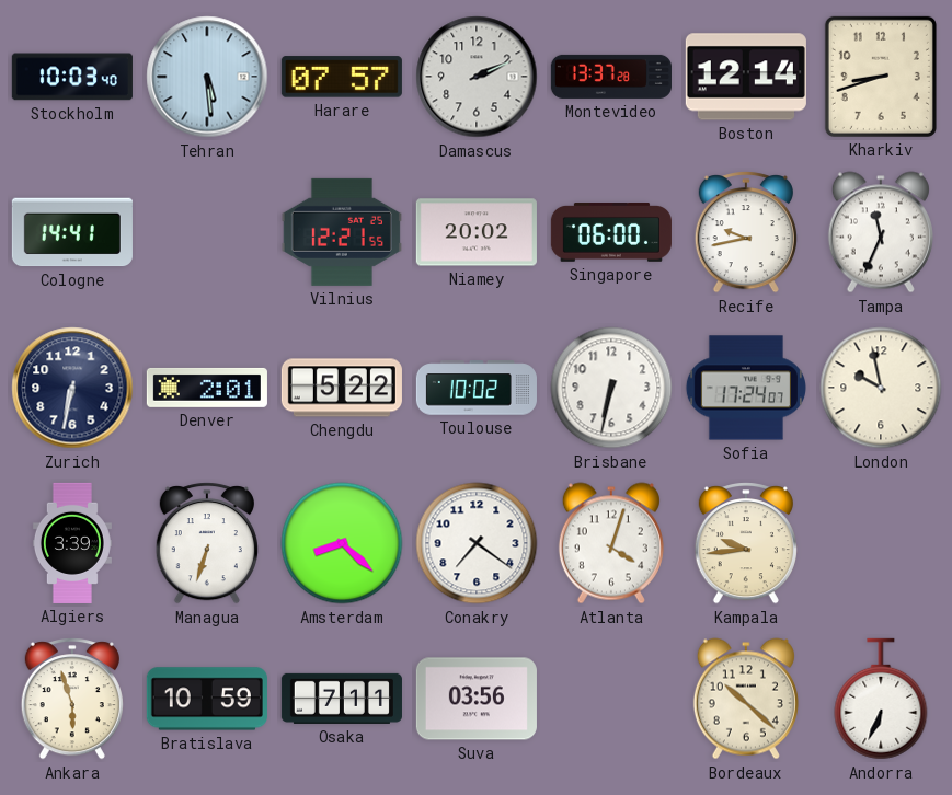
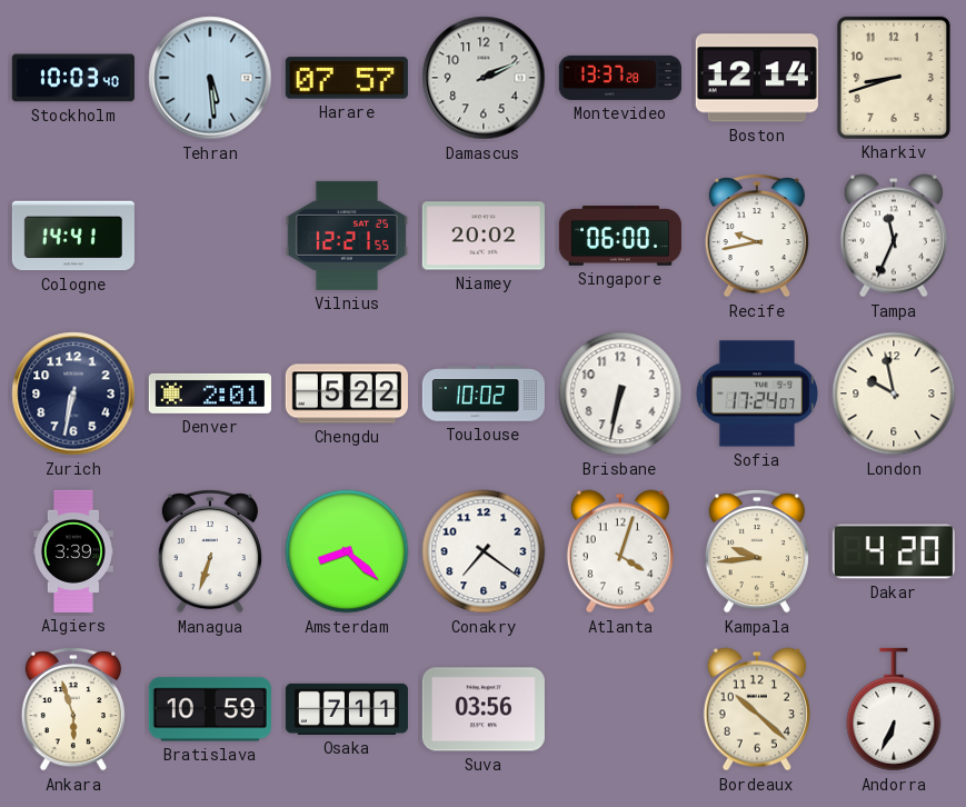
Dakar: none -> 4:20 (894, 551)
